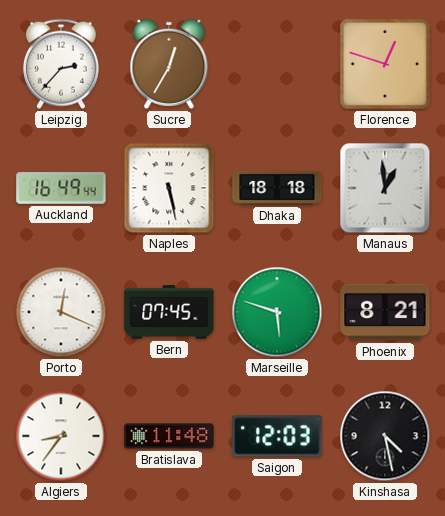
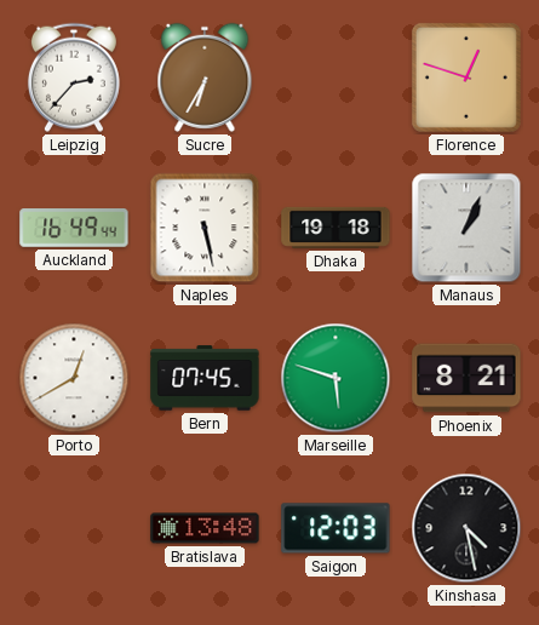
Sucre: 12:35 -> 6:35 (205, 78)
Dhaka: 18:18 -> 19:18 (336, 228)
Manaus: 12:59 -> 1:04 (466, 228)
Porto: 12:19 -> 12:40 (74, 378)
Algiers: 8:36 -> none (61, 436)
Bratislava: 11:48 -> 13:48 (205, 528)
